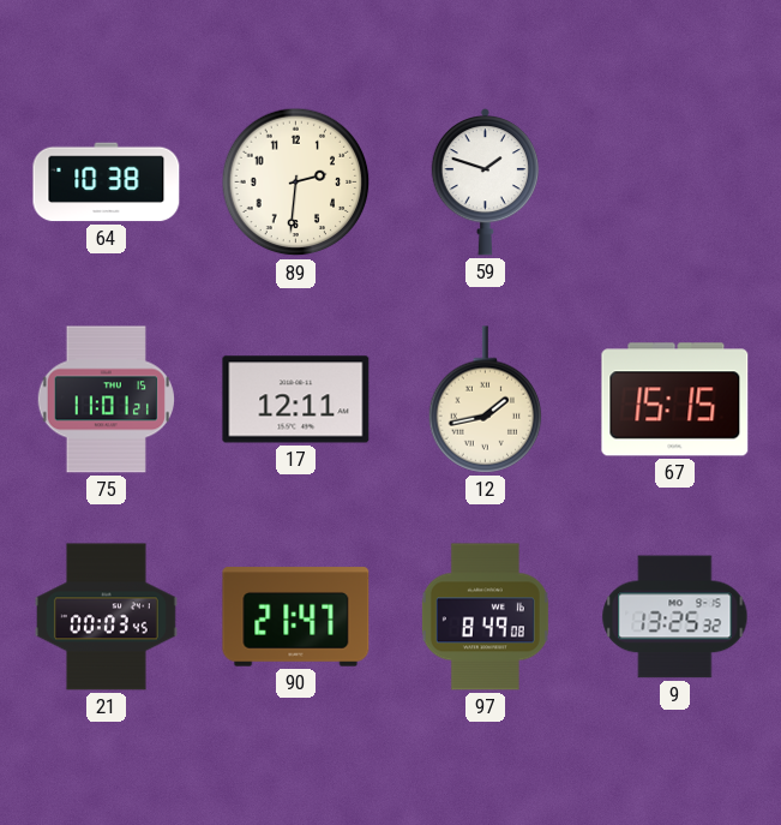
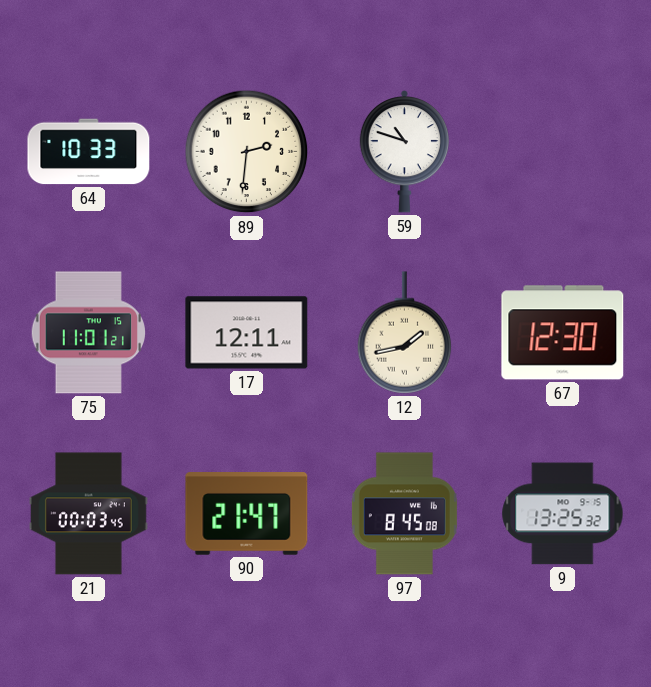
64: 10:38 -> 10:33 (89, 152)
59: 1:48 -> 10:48 (404, 152)
67: 15:15 -> 12:30 (563, 333)
97: 8:49 -> 8:45 (404, 514)
